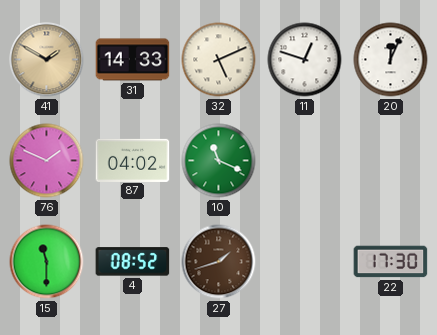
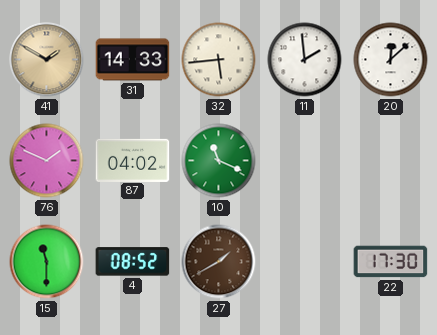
32: 5:11 -> 5:44 (219, 60)
11: 12:48 -> 1:59 (305, 60)
20: 12:04 -> 12:08 (391, 60)
27: 1:42 -> 1:40 (219, 262)
